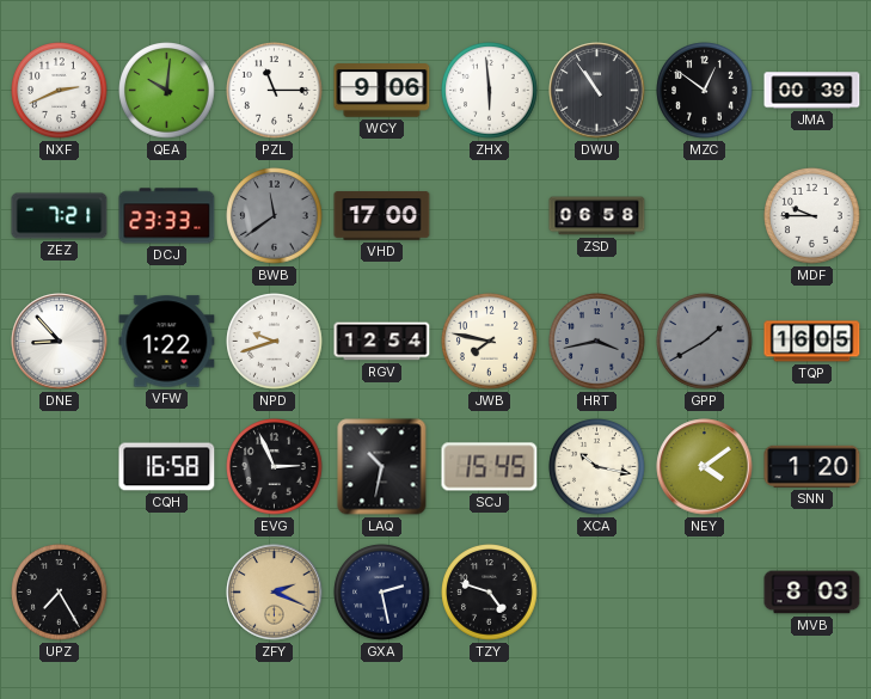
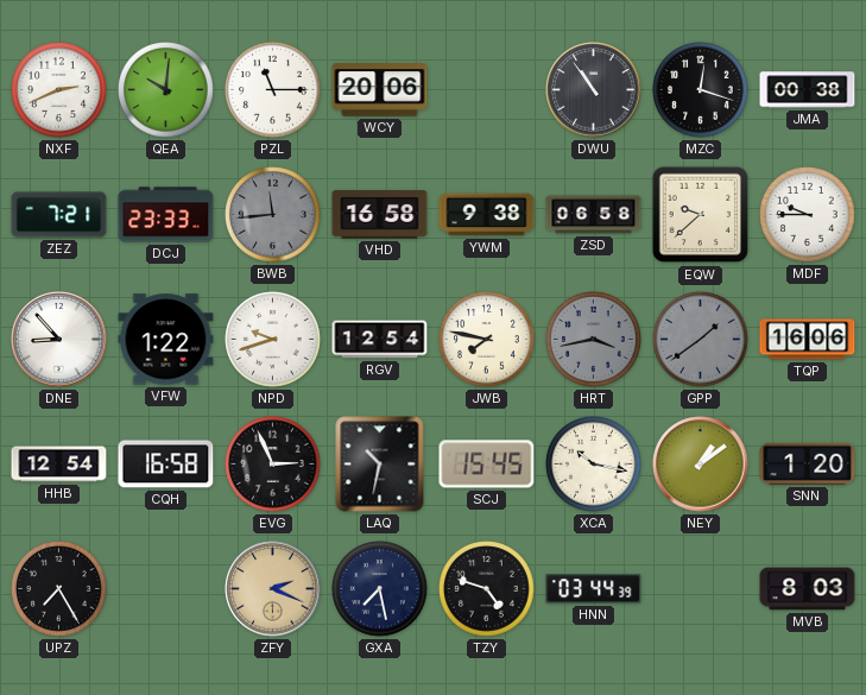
WCY: 9:06 -> 20:06 (380, 90)
ZHX: 5:59 -> none (490, 91)
MZC: 12:51 -> 12:18 (701, 90)
JMA: 00:39 -> 00:38 (808, 90)
BWB: 11:39 -> 11:44 (273, 215)
VHD: 17:00 -> 16:58 (380, 215)
YWM: none -> 9:38 (487, 215)
EQW: none -> 9:38 (701, 215)
GPP: 1:40 -> 1:39 (701, 340)
TQP: 16:05 -> 16:06 (808, 340)
HHB: none -> 12:54 (59, 465)
NEY: 4:09 -> 1:09 (701, 465)
GXA: 2:28 -> 7:28 (380, 589)
HNN: none -> 03:44 (594, 589)
